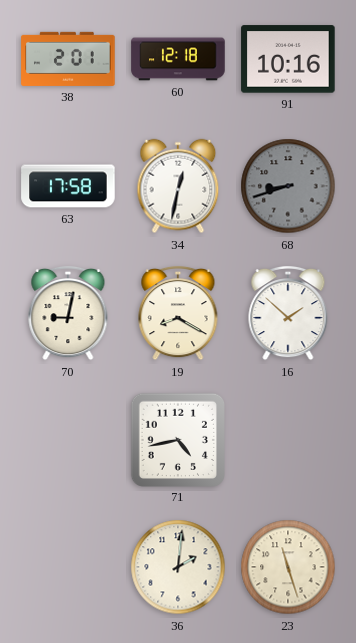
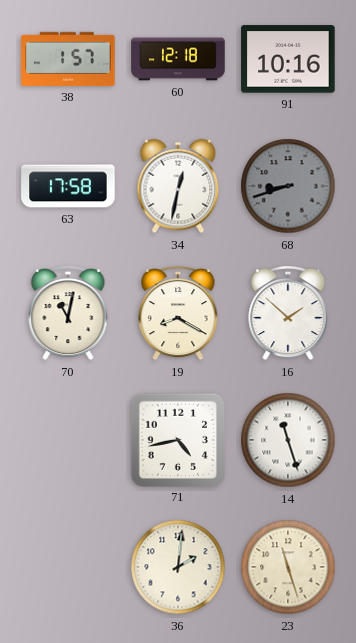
38: 2:01 -> 1:57 (68, 59)
70: 9:02 -> 11:02 (68, 313)
14: none -> 11:27 (288, 440)
